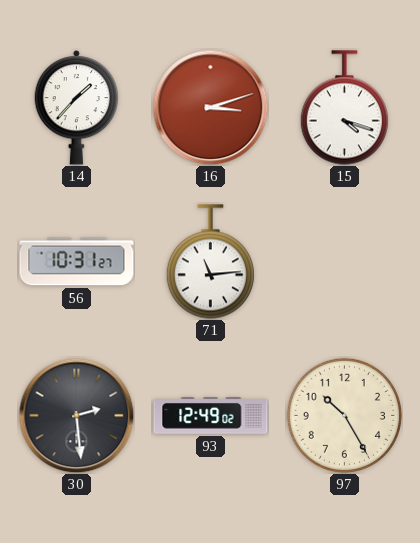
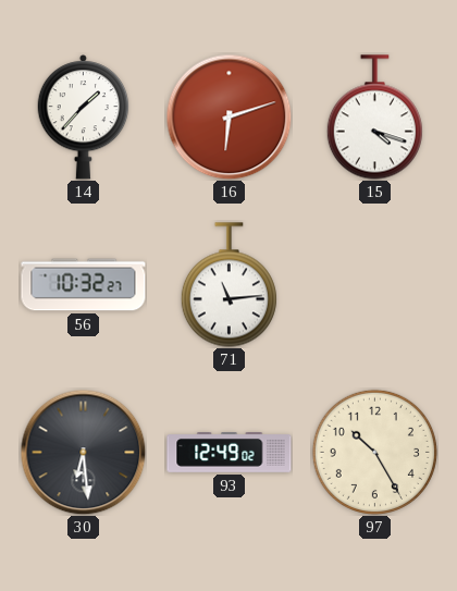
16: 3:12 -> 6:12 (228, 116)
56: 10:31 -> 10:32 (84, 285)
30: 2:29 -> 6:29 (83, 452)
